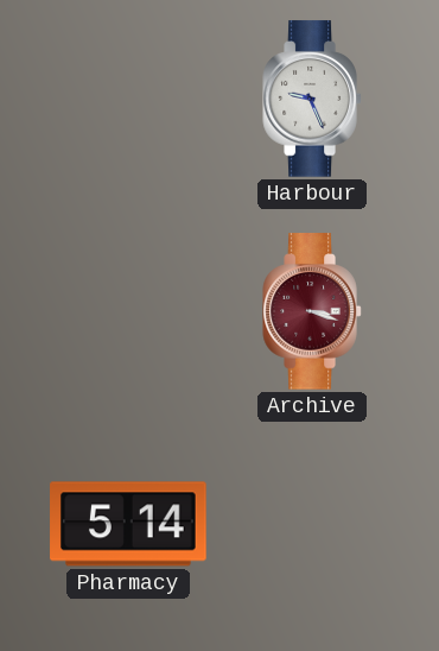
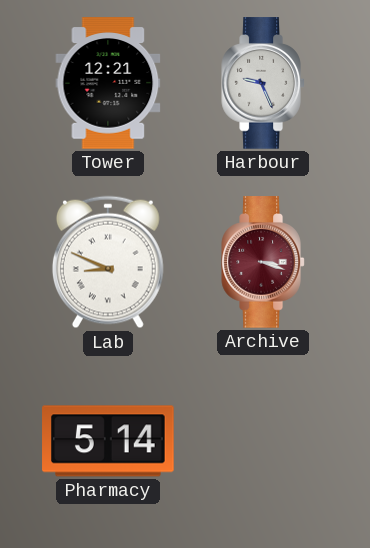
Tower: none -> 12:21 (108, 83)
Lab: none -> 8:49 (108, 262)
